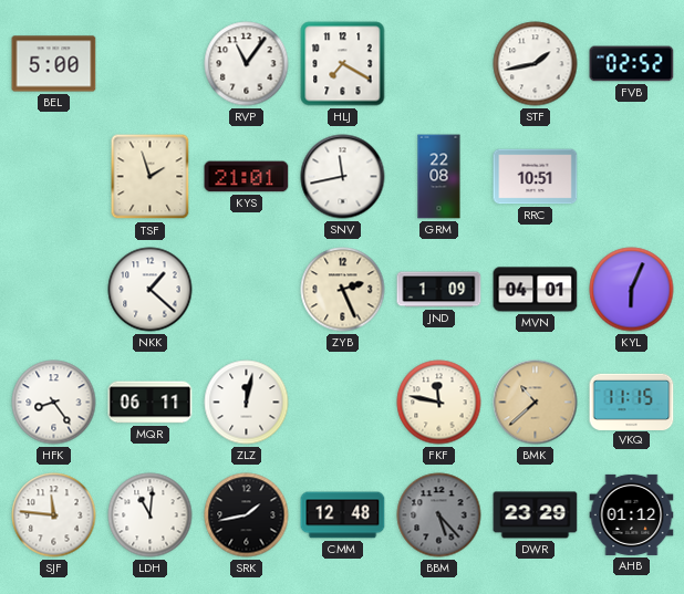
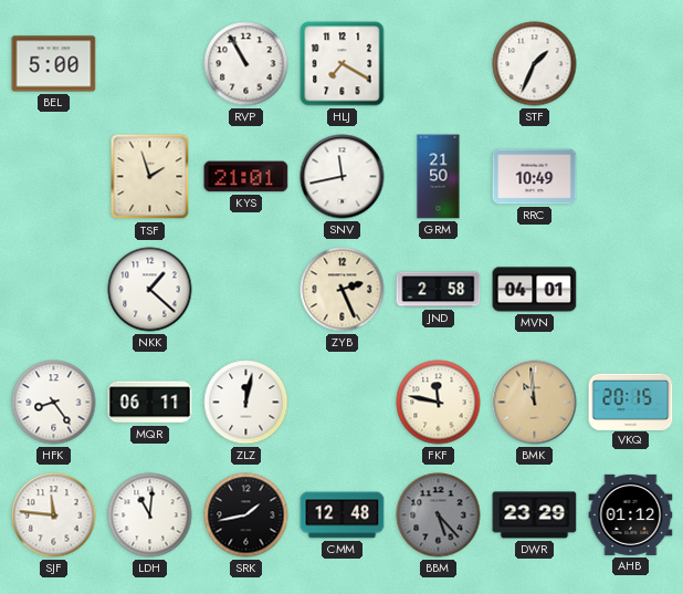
RVP: 11:06 -> 10:55 (246, 64)
STF: 1:43 -> 1:34 (535, 64)
FVB: 02:52 -> none (632, 64)
GRM: 22:08 -> 21:50 (439, 177)
RRC: 10:51 -> 10:49 (535, 177)
JND: 1:09 -> 2:58 (439, 290)
KYL: 6:04 -> none (632, 290)
BMK: 10:38 -> 10:59 (535, 403)
VKQ: 11:15 -> 20:15 (631, 402)
